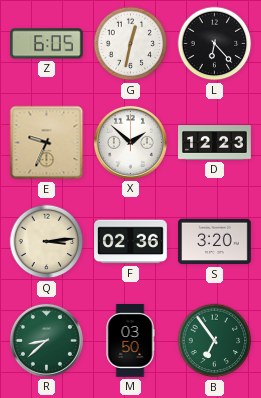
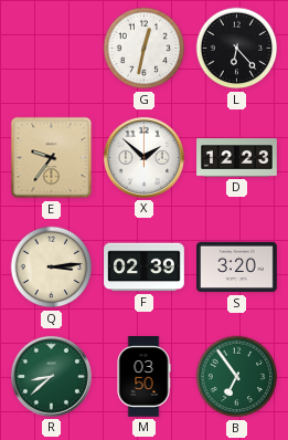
Z: 6:05 -> none (47, 44)
E: 9:34 -> 9:36 (52, 158)
F: 02:36 -> 02:39 (145, 268)
